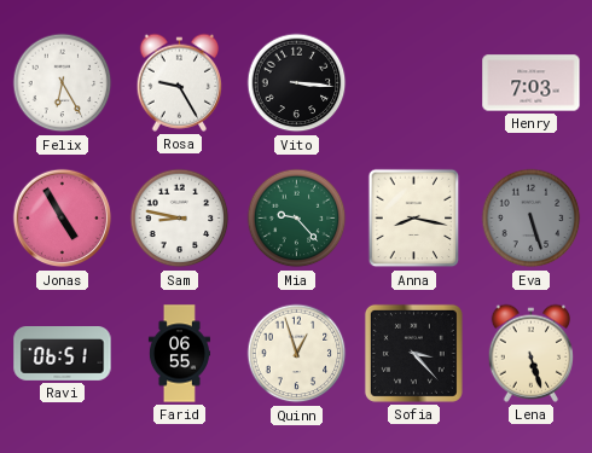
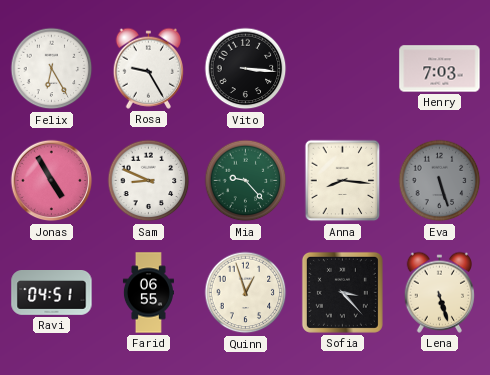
Sam: 8:47 -> 8:49 (149, 181)
Anna: 8:17 -> 8:16 (343, 181)
Ravi: 06:51 -> 04:51 (52, 293)
